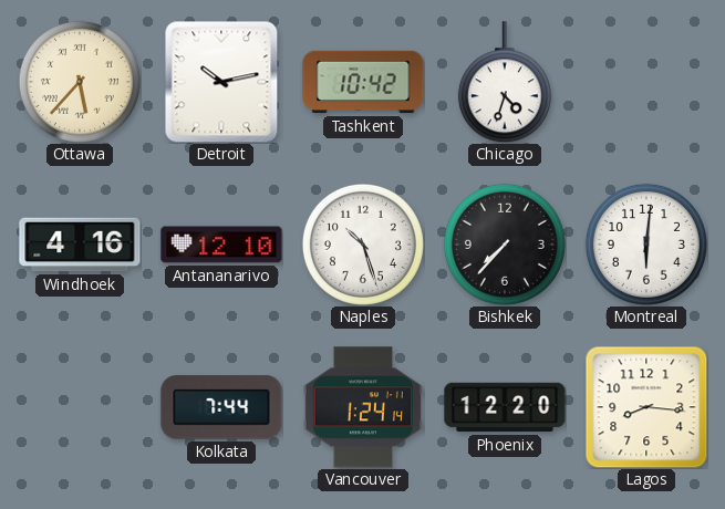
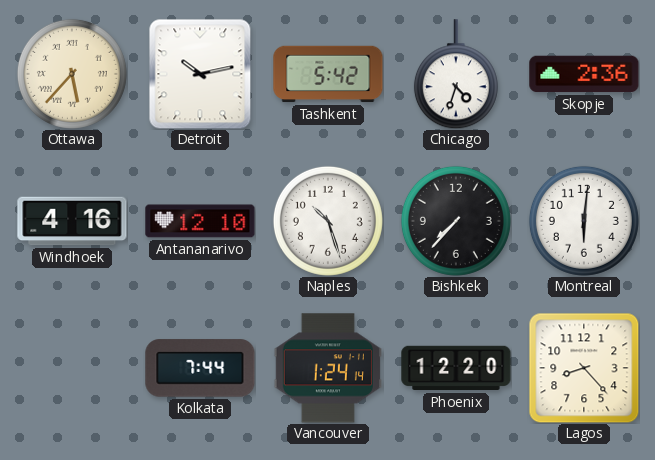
Tashkent: 10:42 -> 5:42 (328, 74)
Skopje: none -> 2:36 (584, 74)
Lagos: 8:16 -> 8:23 (584, 368)
